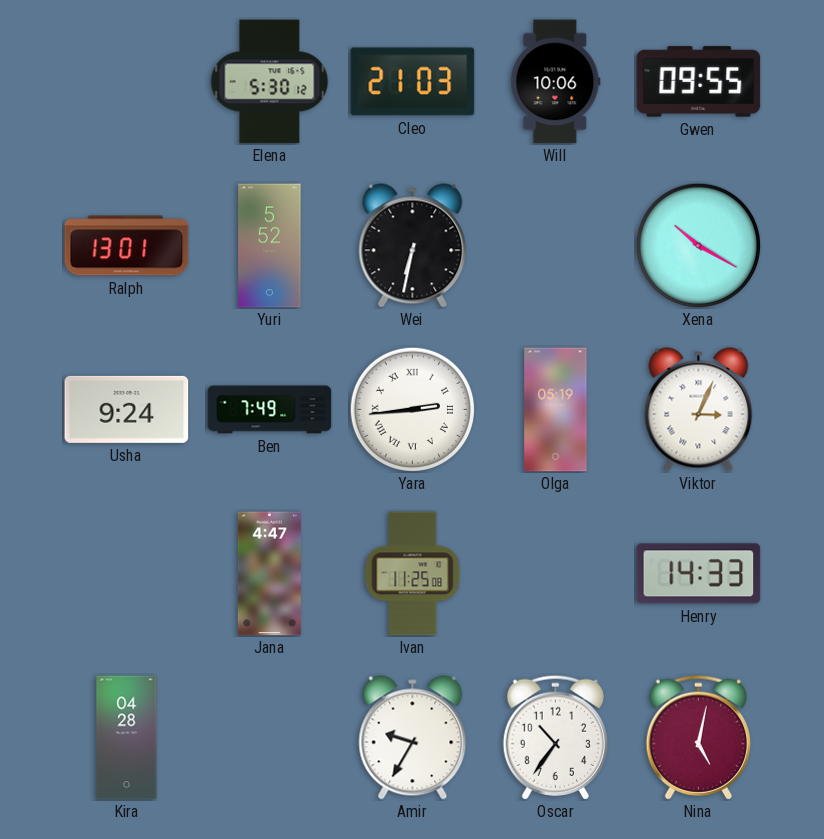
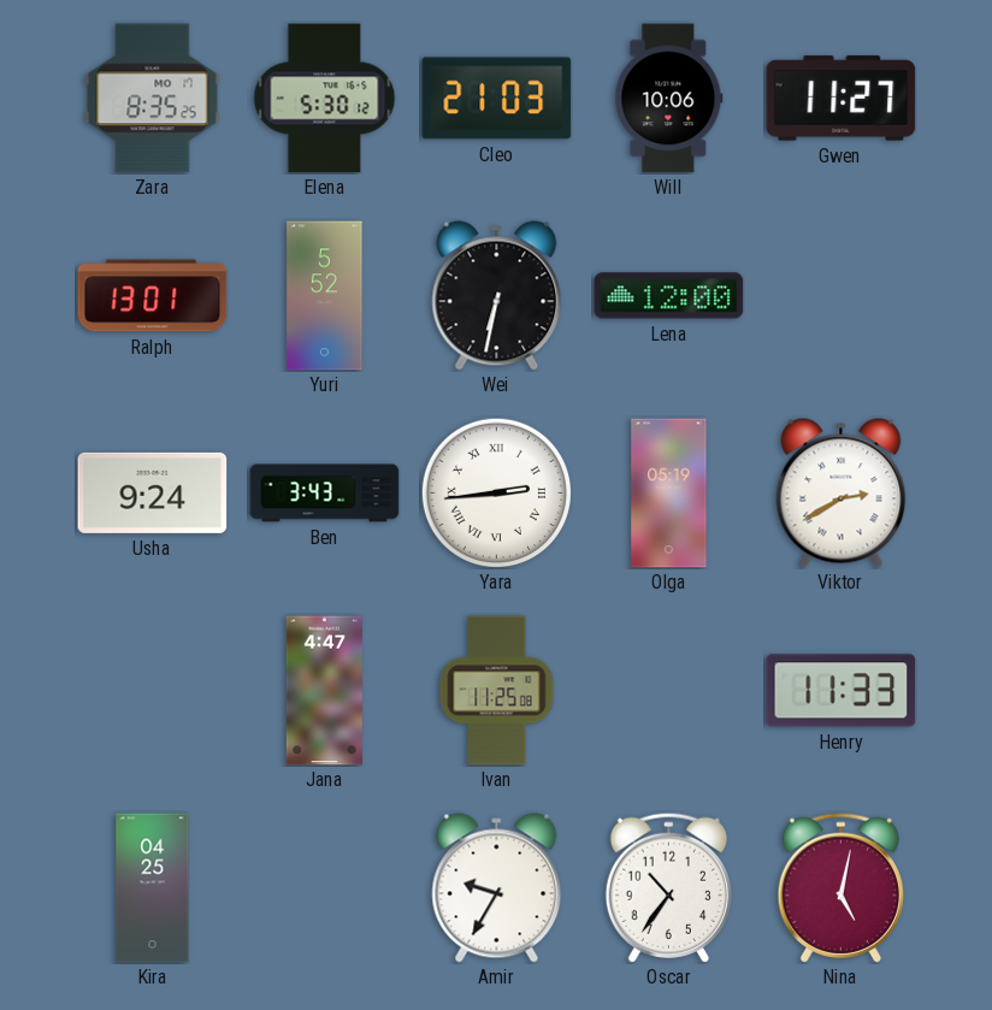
Zara: none -> 8:35 (153, 99)
Gwen: 09:55 -> 11:27 (842, 99)
Lena: none -> 12:00 (669, 296)
Xena: 10:20 -> none (698, 245)
Ben: 7:49 -> 3:43 (325, 494)
Viktor: 3:04 -> 2:40 (842, 494)
Henry: 14:33 -> 11:33 (842, 691)
Kira: 04:28 -> 04:25 (153, 888)
